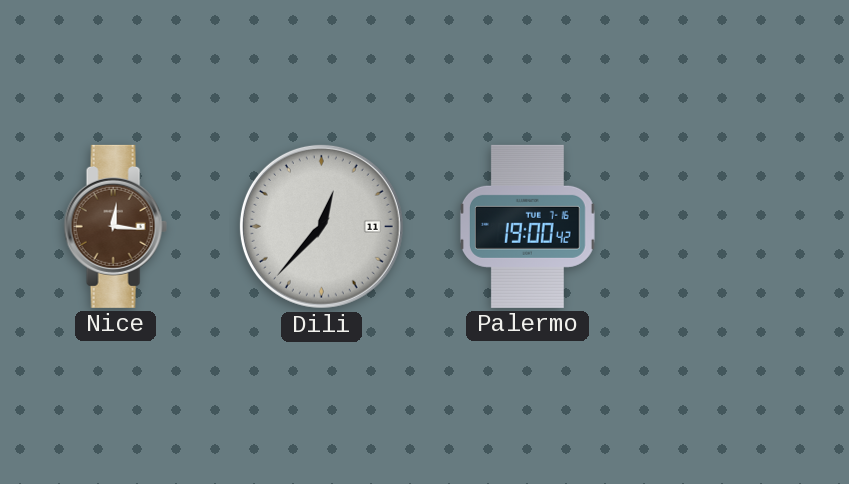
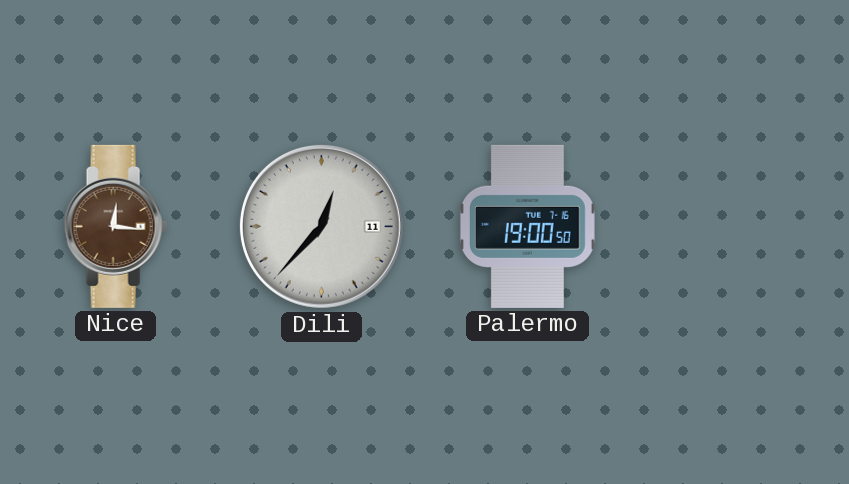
Palermo: 19:00:42 -> 19:00:50 (527, 226)
